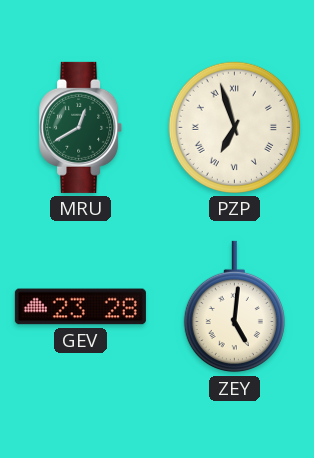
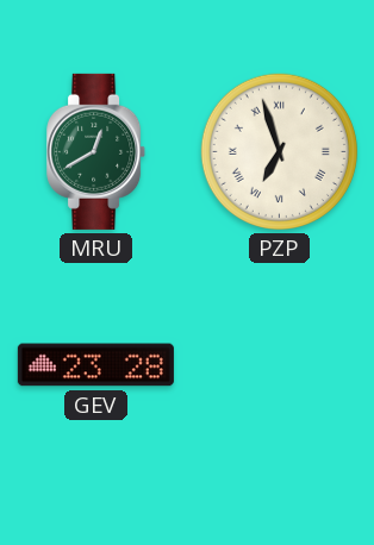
ZEY: 5:01 -> none (234, 307)
